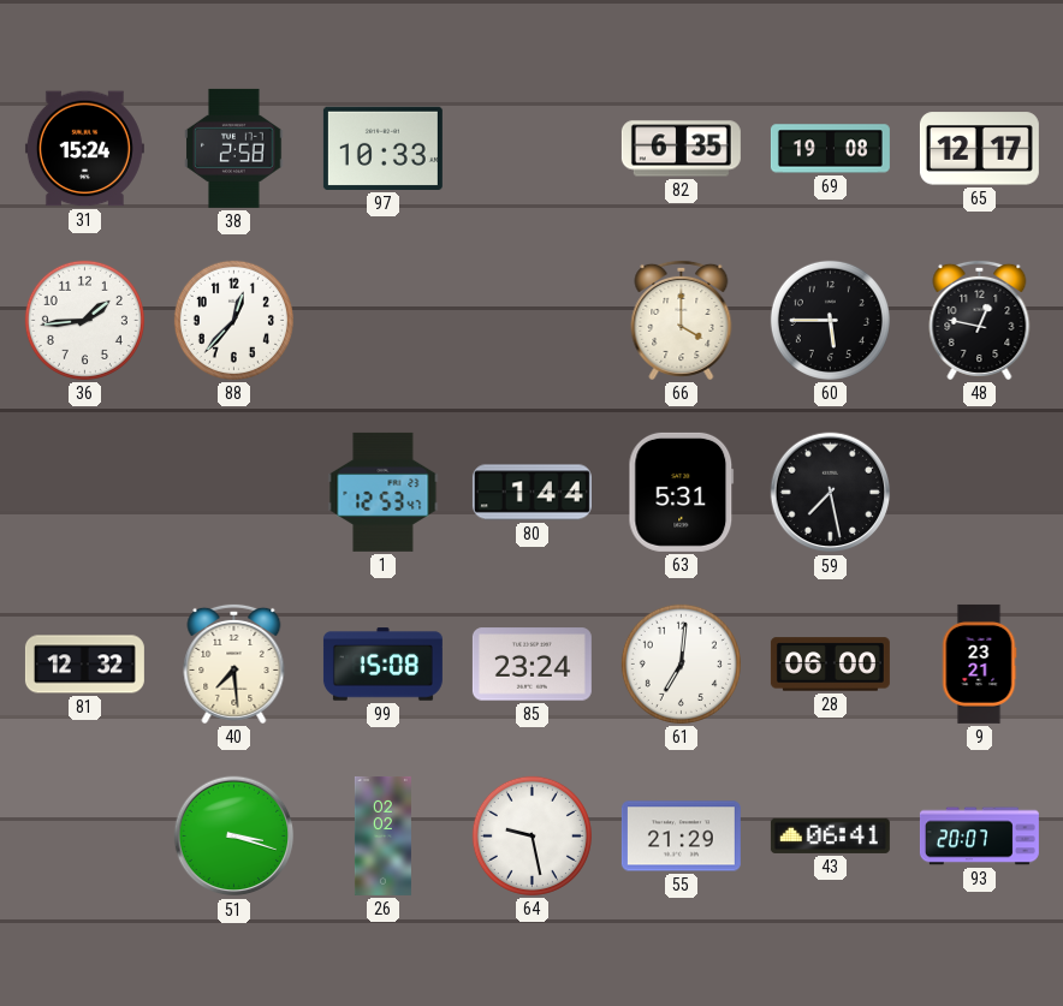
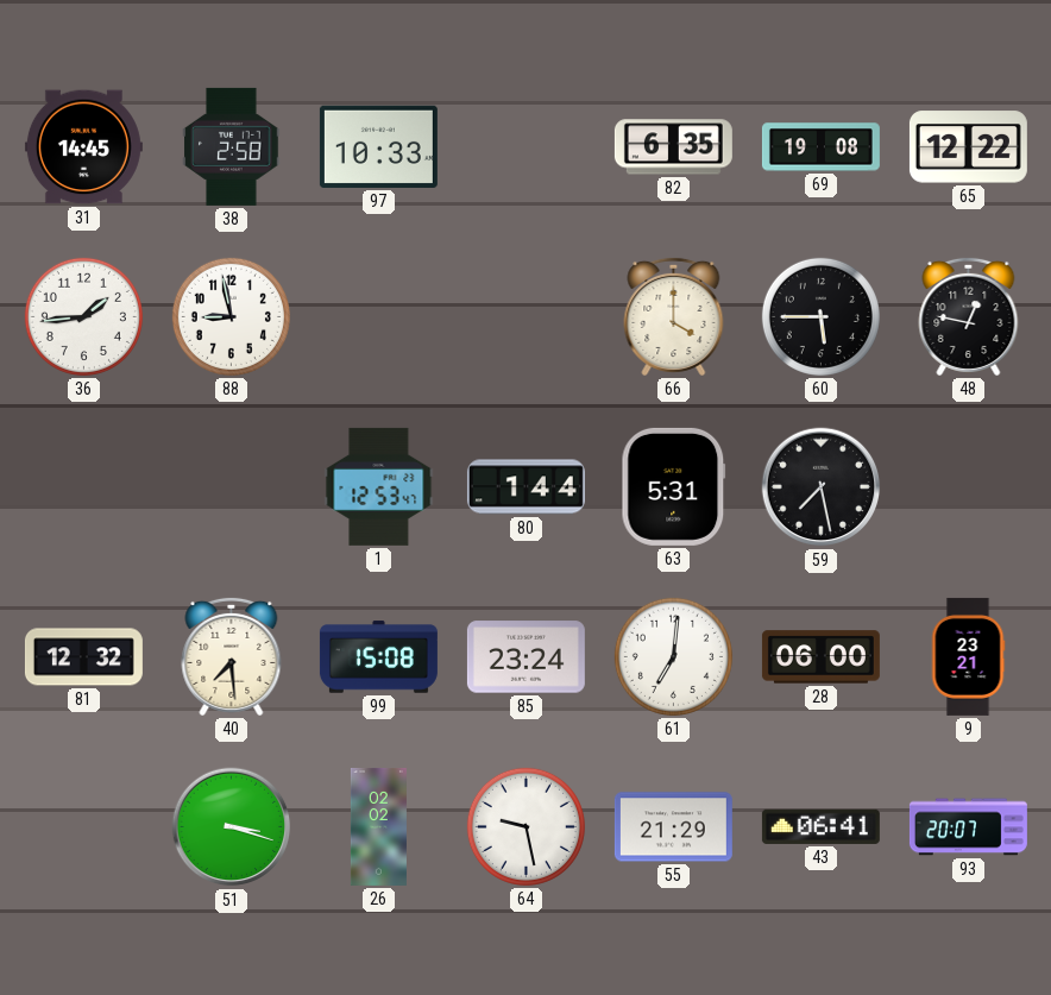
31: 15:24 -> 14:45 (83, 147)
65: 12:17 -> 12:22 (968, 147)
88: 12:37 -> 8:58 (231, 316)
